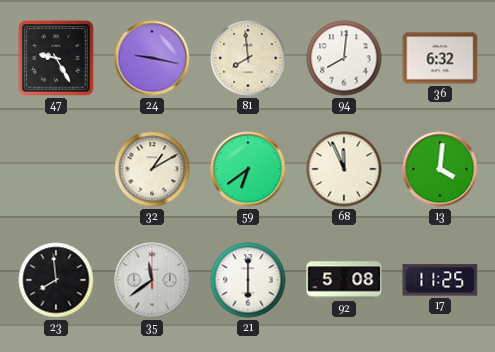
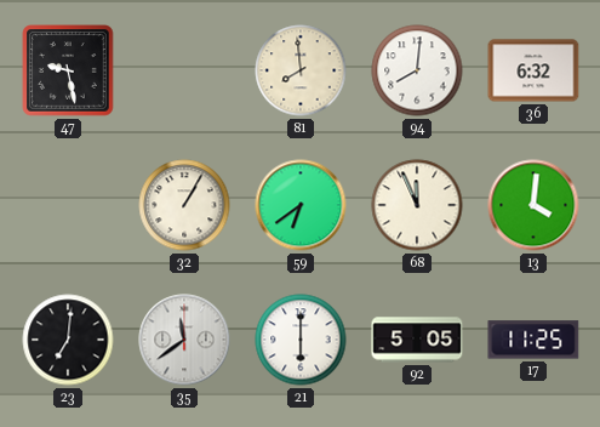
47: 9:25 -> 9:28 (68, 70)
24: 9:17 -> none (152, 58)
32: 1:10 -> 1:05 (184, 205)
23: 7:59 -> 7:01 (68, 340)
92: 5:08 -> 5:05 (417, 340)
